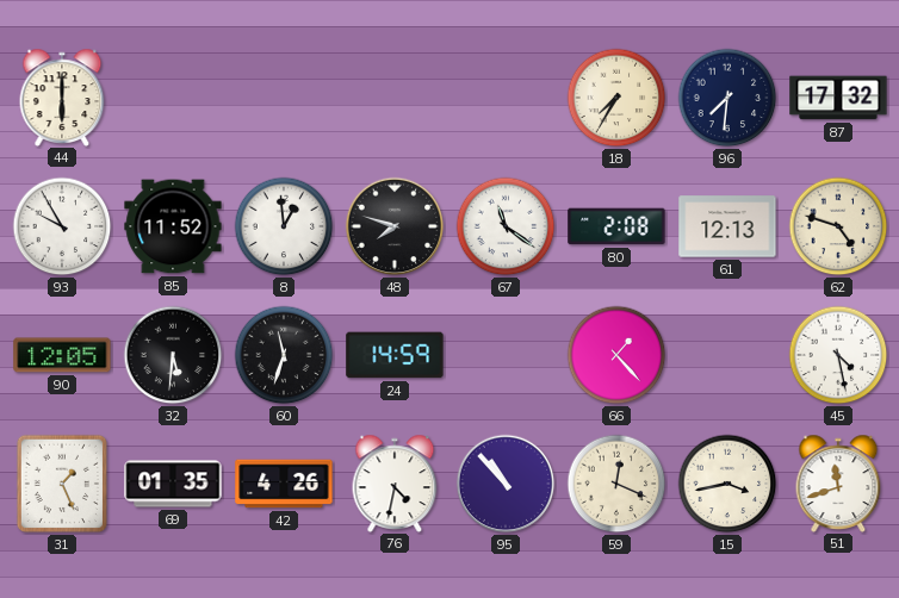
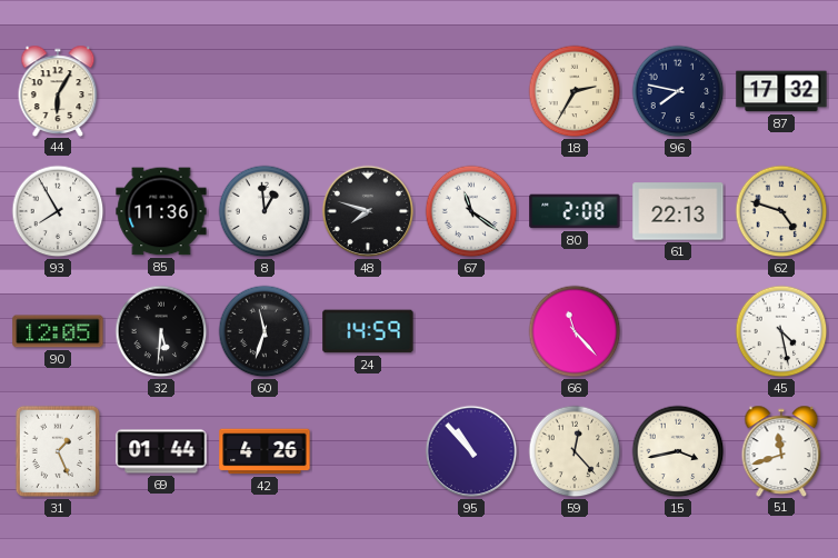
44: 6:00 -> 6:05 (58, 90)
18: 7:35 -> 2:35 (575, 91)
96: 7:31 -> 7:47 (678, 91)
93: 9:55 -> 7:55 (58, 211)
85: 11:52 -> 11:36 (161, 211)
61: 12:13 -> 22:13 (678, 211)
66: 1:23 -> 11:23 (575, 331)
69: 01:35 -> 01:44 (161, 451)
76: 4:32 -> none (395, 482)
59: 12:19 -> 12:23 (575, 451)
